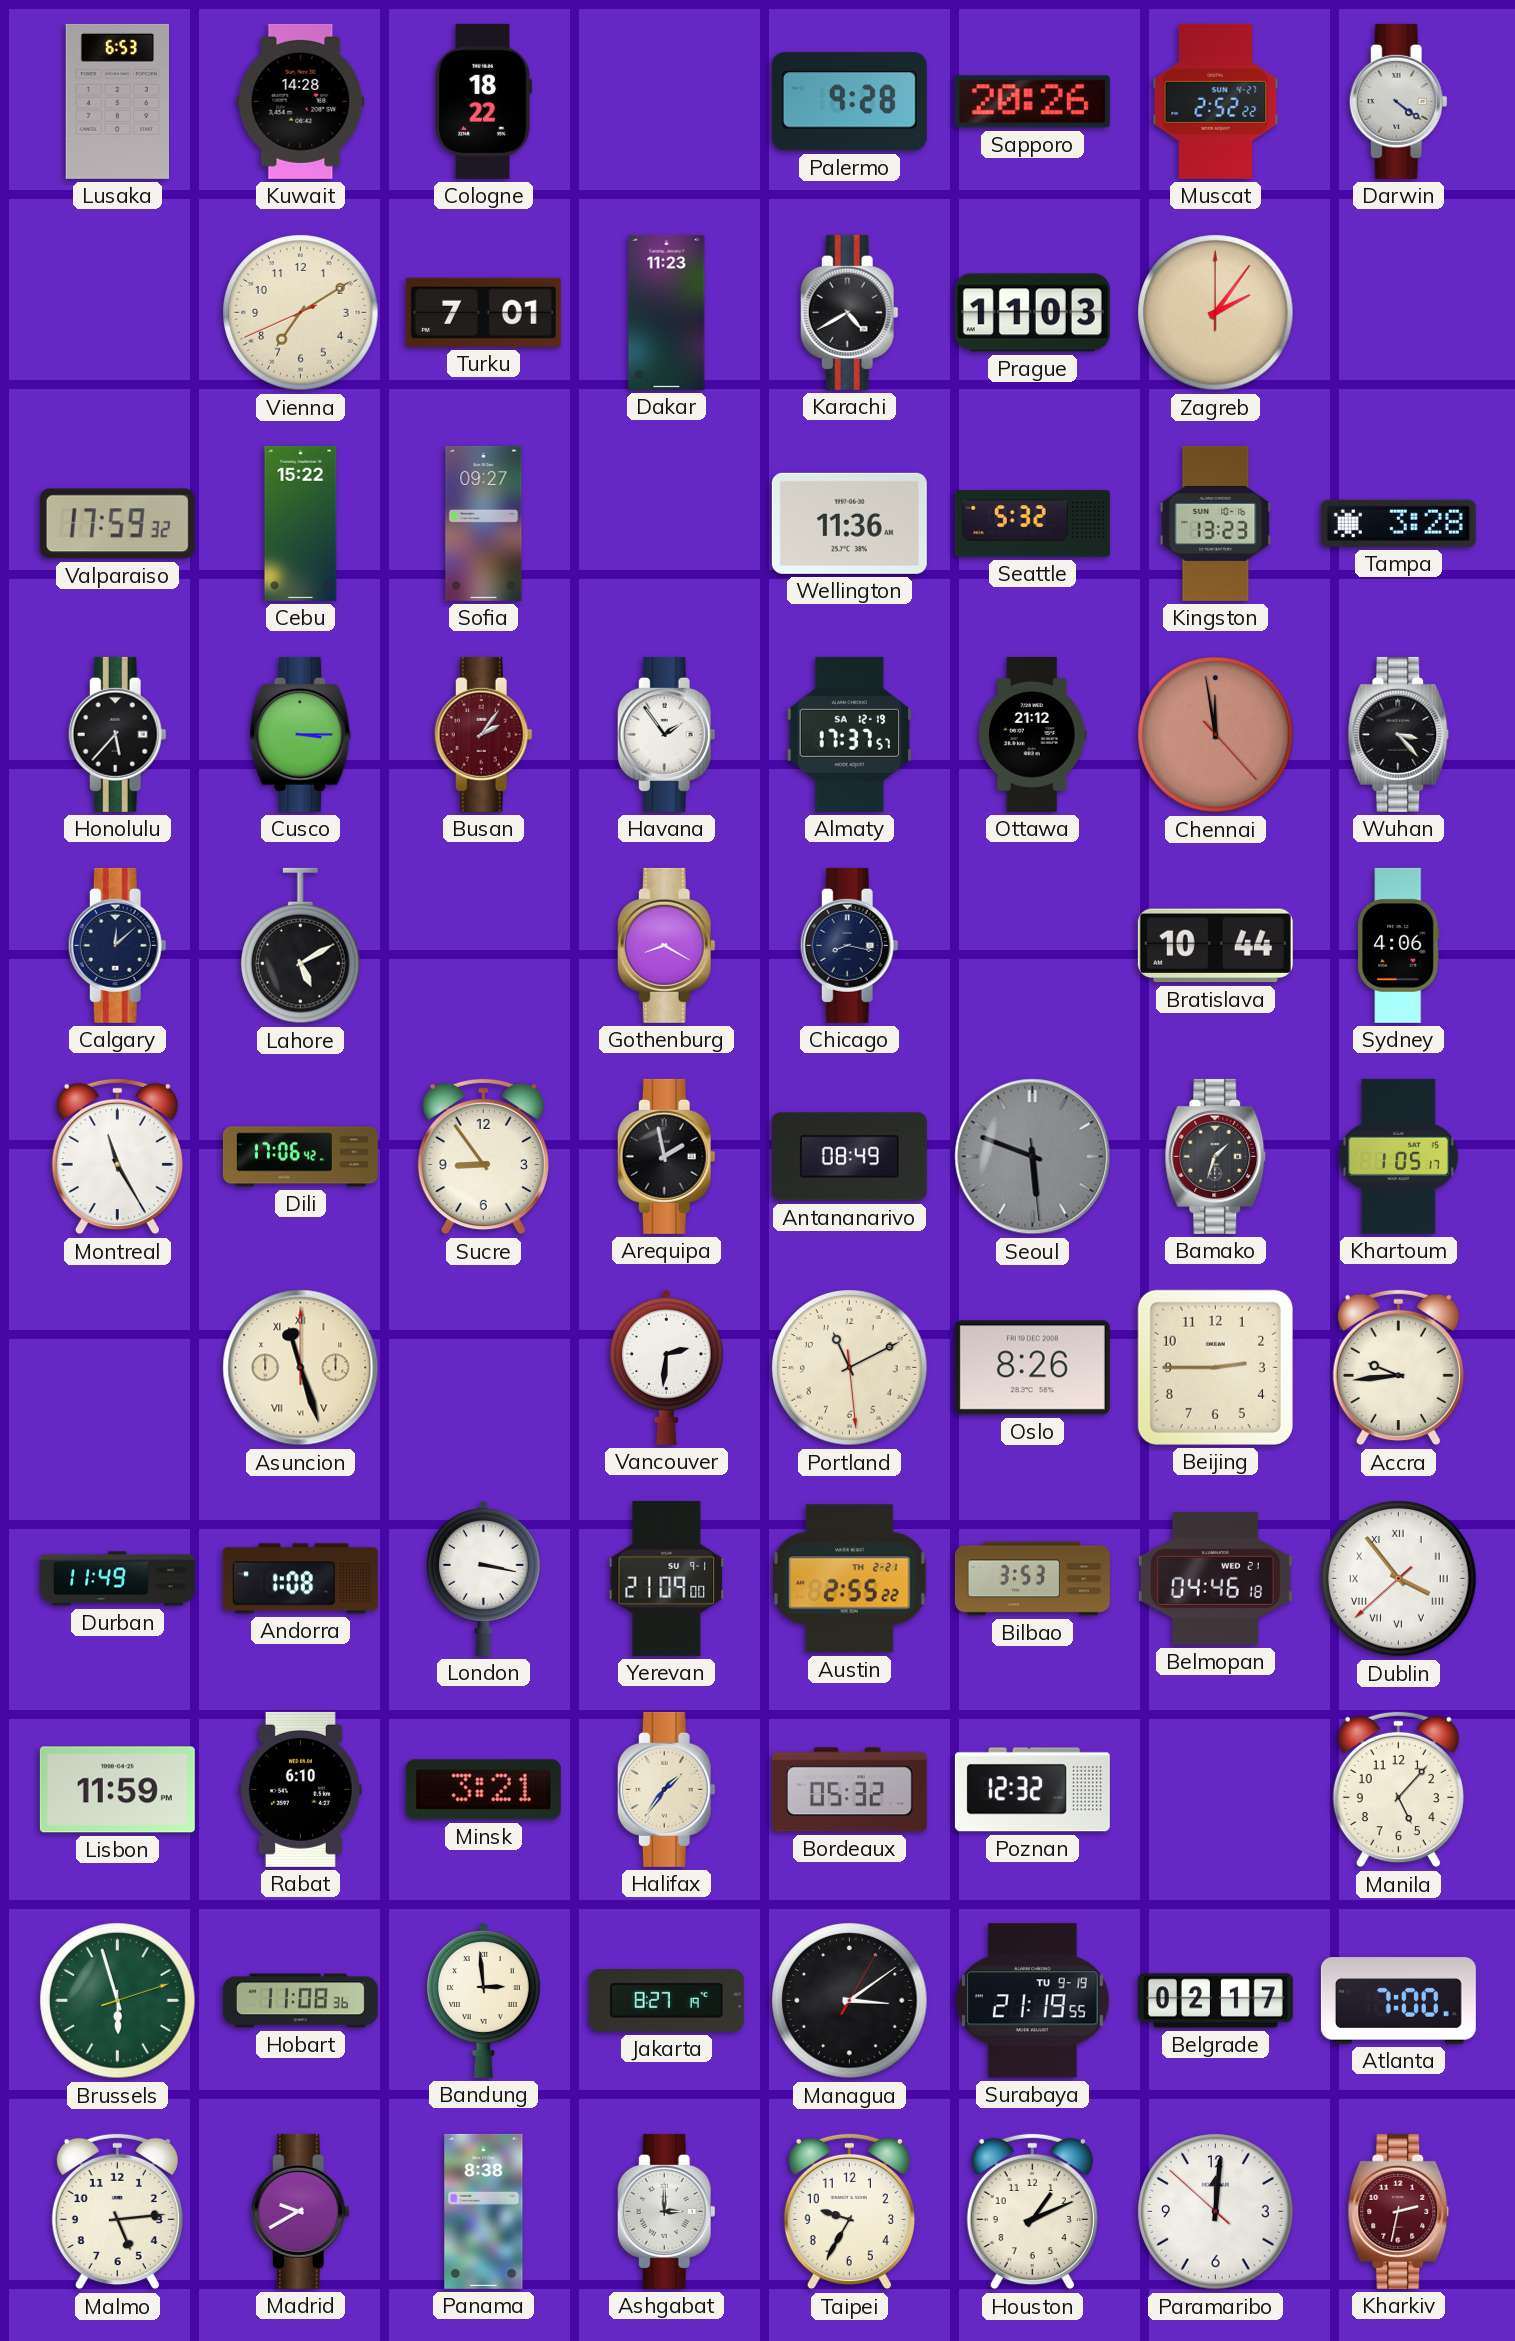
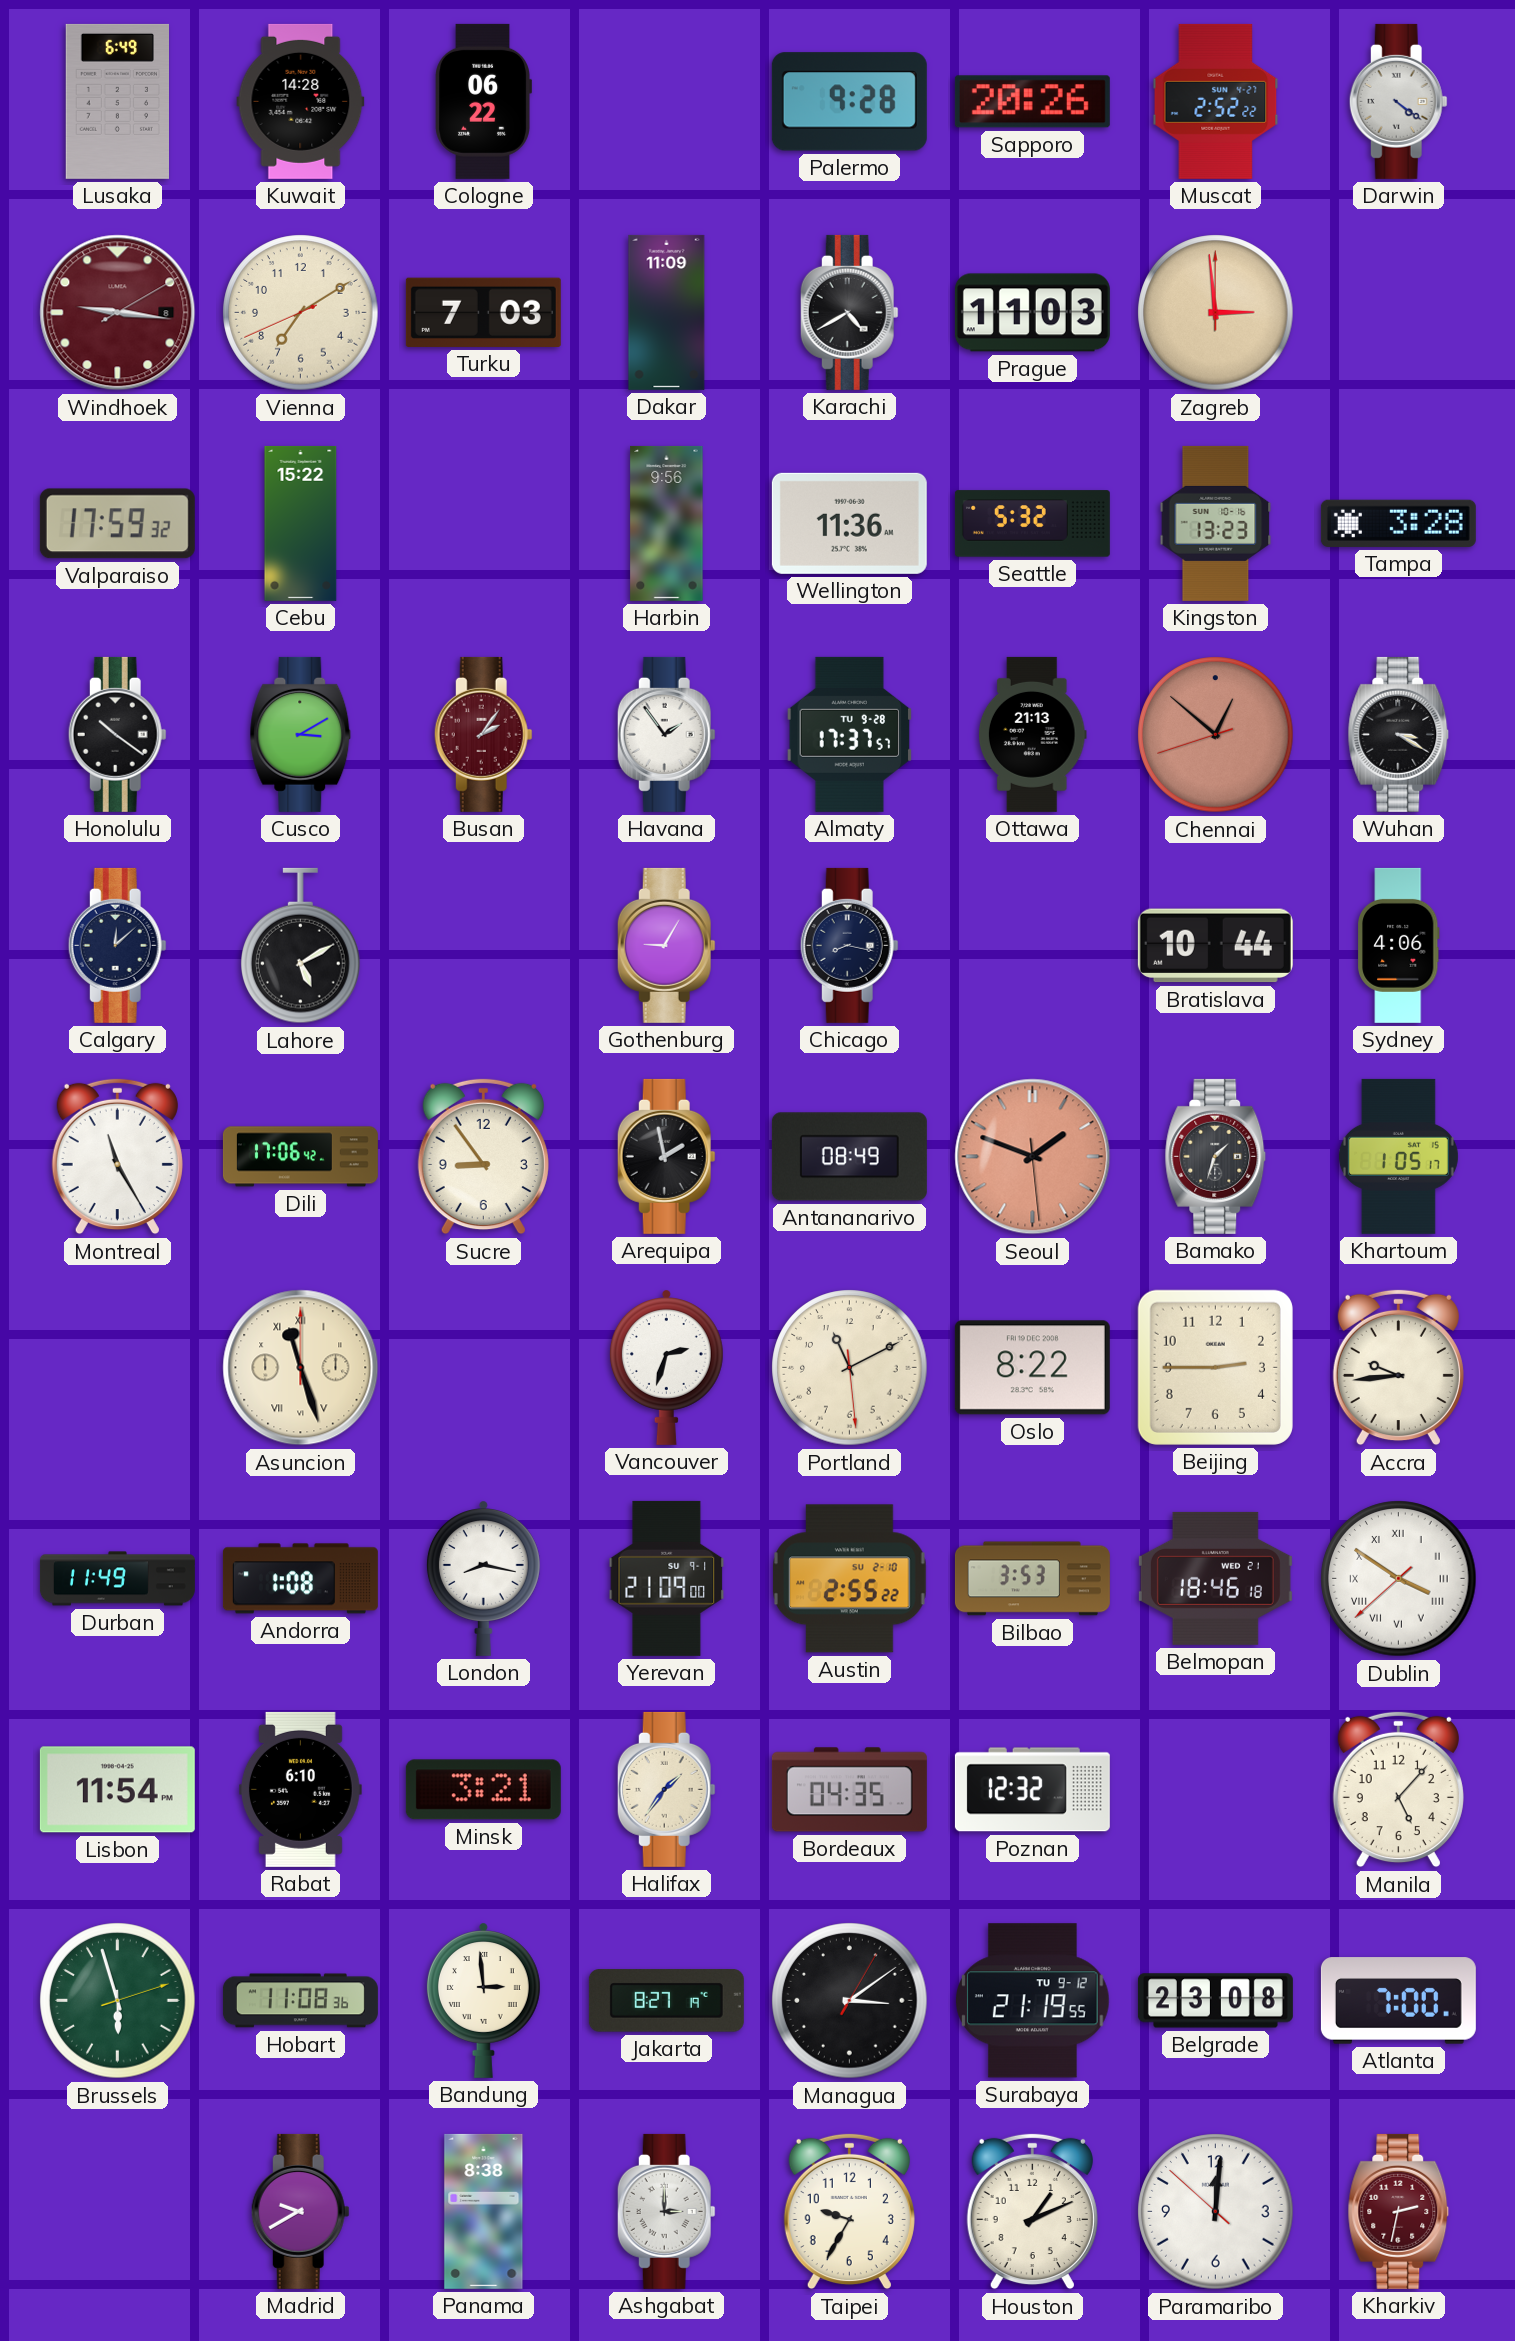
Lusaka: 6:53 -> 6:49 (117, 101)
Cologne: 18:22 -> 06:22 (483, 101)
Windhoek: none -> 9:16 (118, 313)
Turku: 7:01 -> 7:03 (483, 312)
Dakar: 11:23 -> 11:09 (667, 312)
Zagreb: 2:06 -> 2:59 (1216, 313)
Sofia: 09:27 -> none (484, 523)
Harbin: none -> 9:56 (667, 523)
Honolulu: 5:37 -> 10:21 (117, 734)
Cusco: 3:15 -> 3:10 (301, 734)
Almaty date: SA 12-19 -> TU 9-28 (849, 734)
Ottawa: 21:12 -> 21:13 (1032, 734)
Chennai: 11:58 -> 12:51 (1216, 735)
Wuhan: 3:23 -> 3:20 (1399, 734)
Gothenburg: 8:20 -> 9:05 (666, 945)
Seoul: 5:48 -> 1:48 (1033, 1157)
Seoul dial: grey -> salmon (1033, 1157)
Vancouver: 2:31 -> 2:33 (666, 1367)
Oslo: 8:26 -> 8:22 (1032, 1368)
London: 3:17 -> 8:17 (483, 1578)
Austin date: TH 2-21 -> SU 2-10 (850, 1579)
Belmopan: 04:46 -> 18:46 (1215, 1578)
Dublin: 3:53 -> 3:50 (1399, 1579)
Lisbon: 11:59 -> 11:54 (117, 1790)
Bordeaux: 05:32 -> 04:35 (849, 1790)
Surabaya date: TU 9-19 -> TU 9-12 (1033, 2001)
Belgrade: 02:17 -> 23:08 (1215, 2001)
Malmo: 5:14 -> none (117, 2212)
